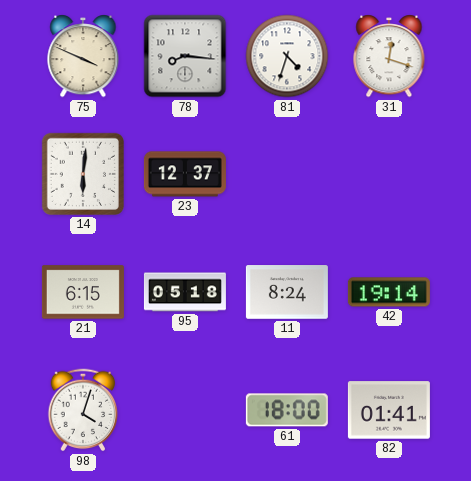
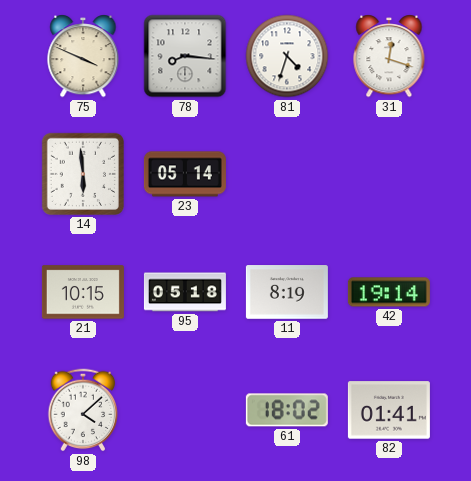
14: 6:01 -> 5:59 (83, 174)
23: 12:37 -> 05:14 (185, 174)
21: 6:15 -> 10:15 (83, 292)
11: 8:24 -> 8:19 (287, 292)
98: 4:03 -> 4:08 (83, 410)
61: 18:00 -> 18:02 (287, 410)
